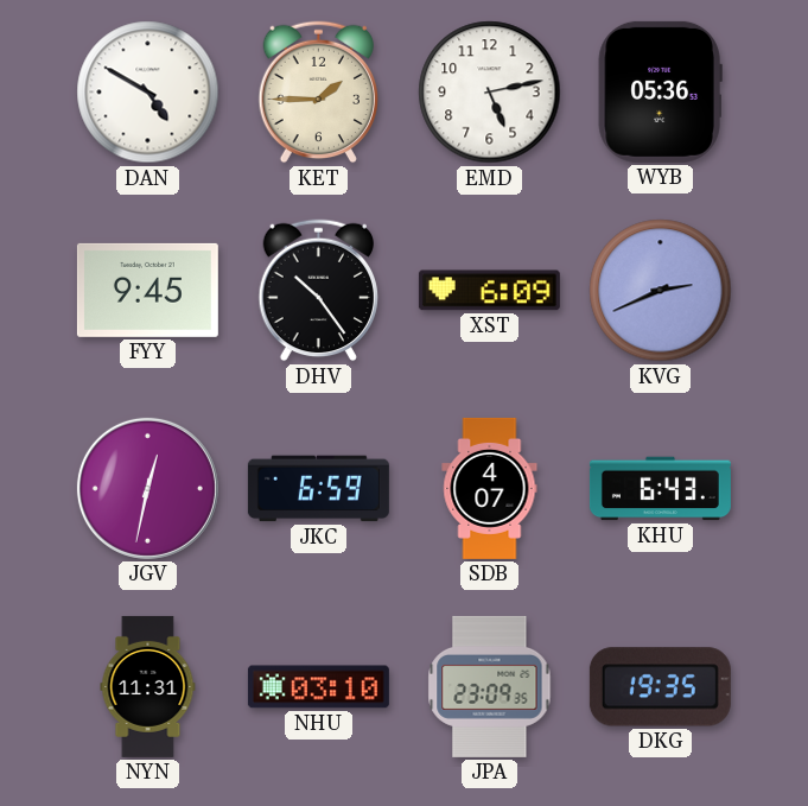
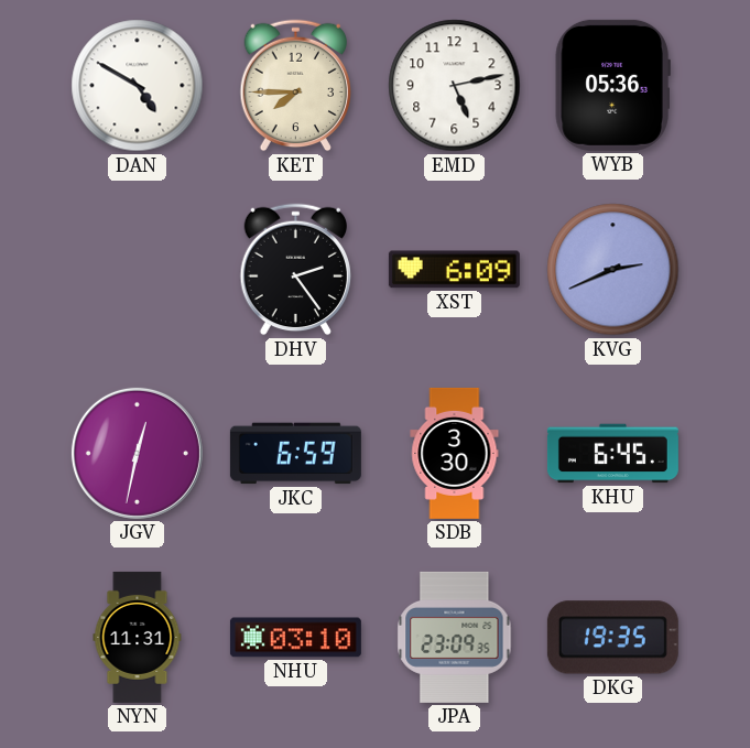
KET: 1:45 -> 7:45 (295, 86)
FYY: 9:45 -> none (147, 290)
DHV: 10:24 -> 2:24 (295, 270)
SDB: 4:07 -> 3:30 (455, 453)
KHU: 6:43 -> 6:45 (612, 454)
